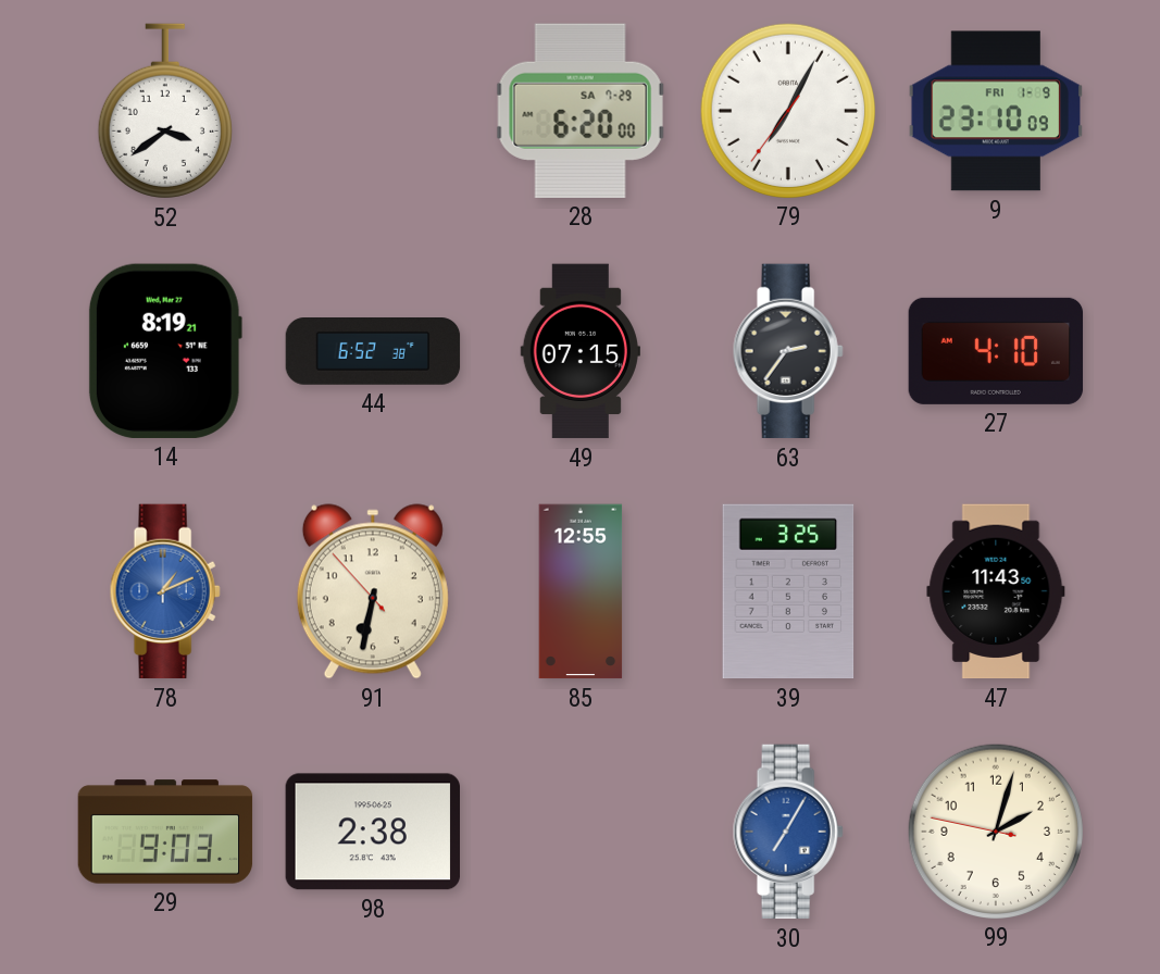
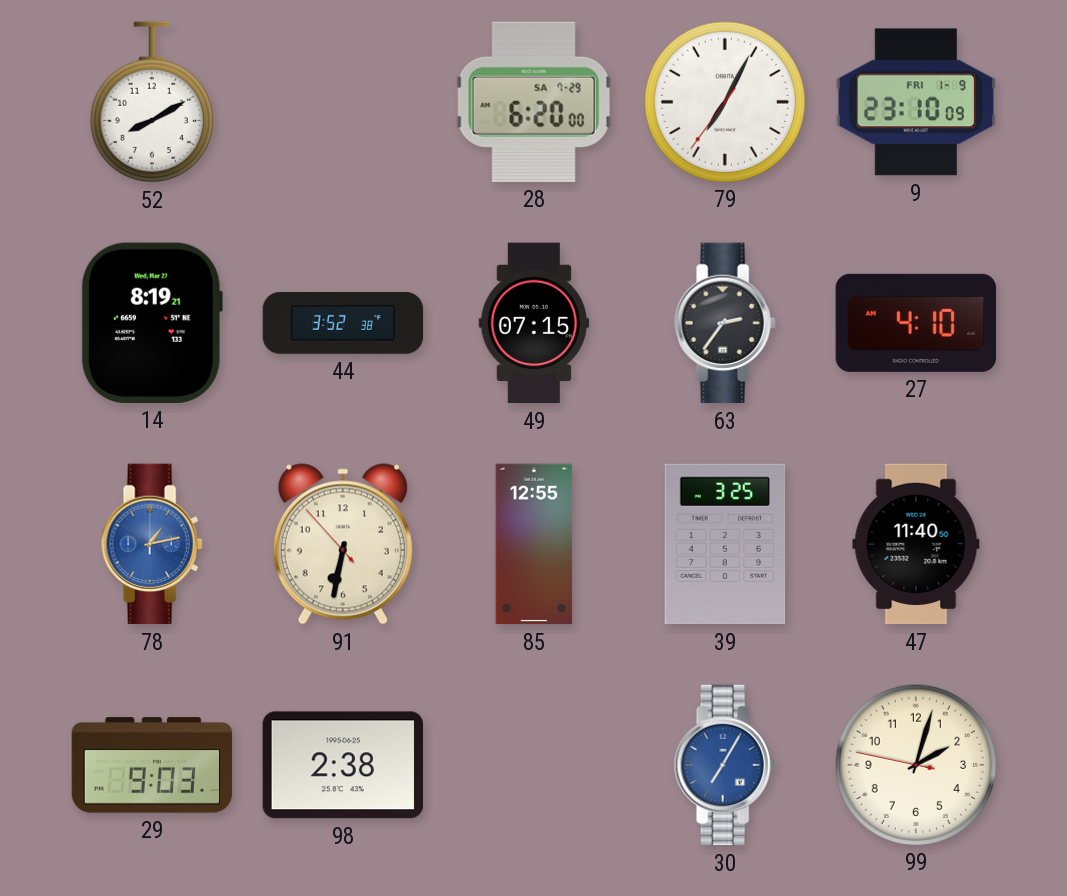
52: 3:39 -> 8:10 (152, 102)
44: 6:52 -> 3:52 (343, 323)
78: 1:11 -> 1:13 (152, 544)
47: 11:43 -> 11:40 (916, 544)
